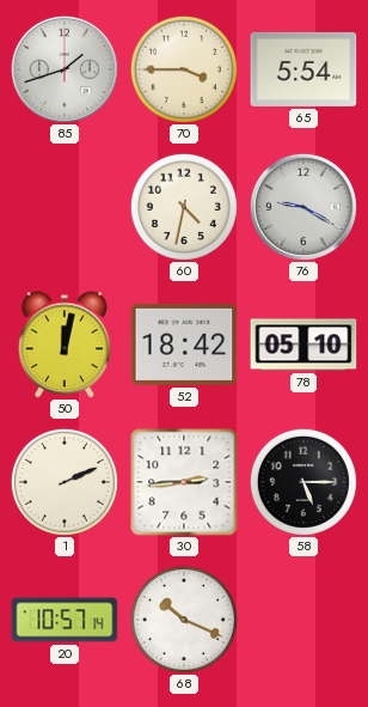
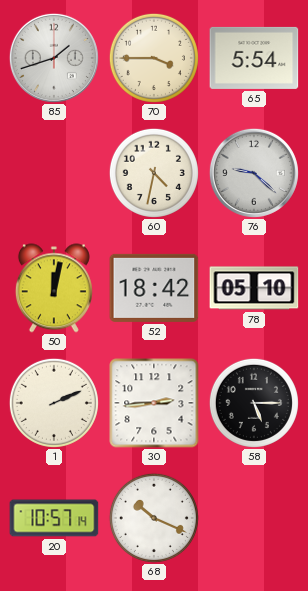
76: 9:20 -> 9:22 (254, 173)
